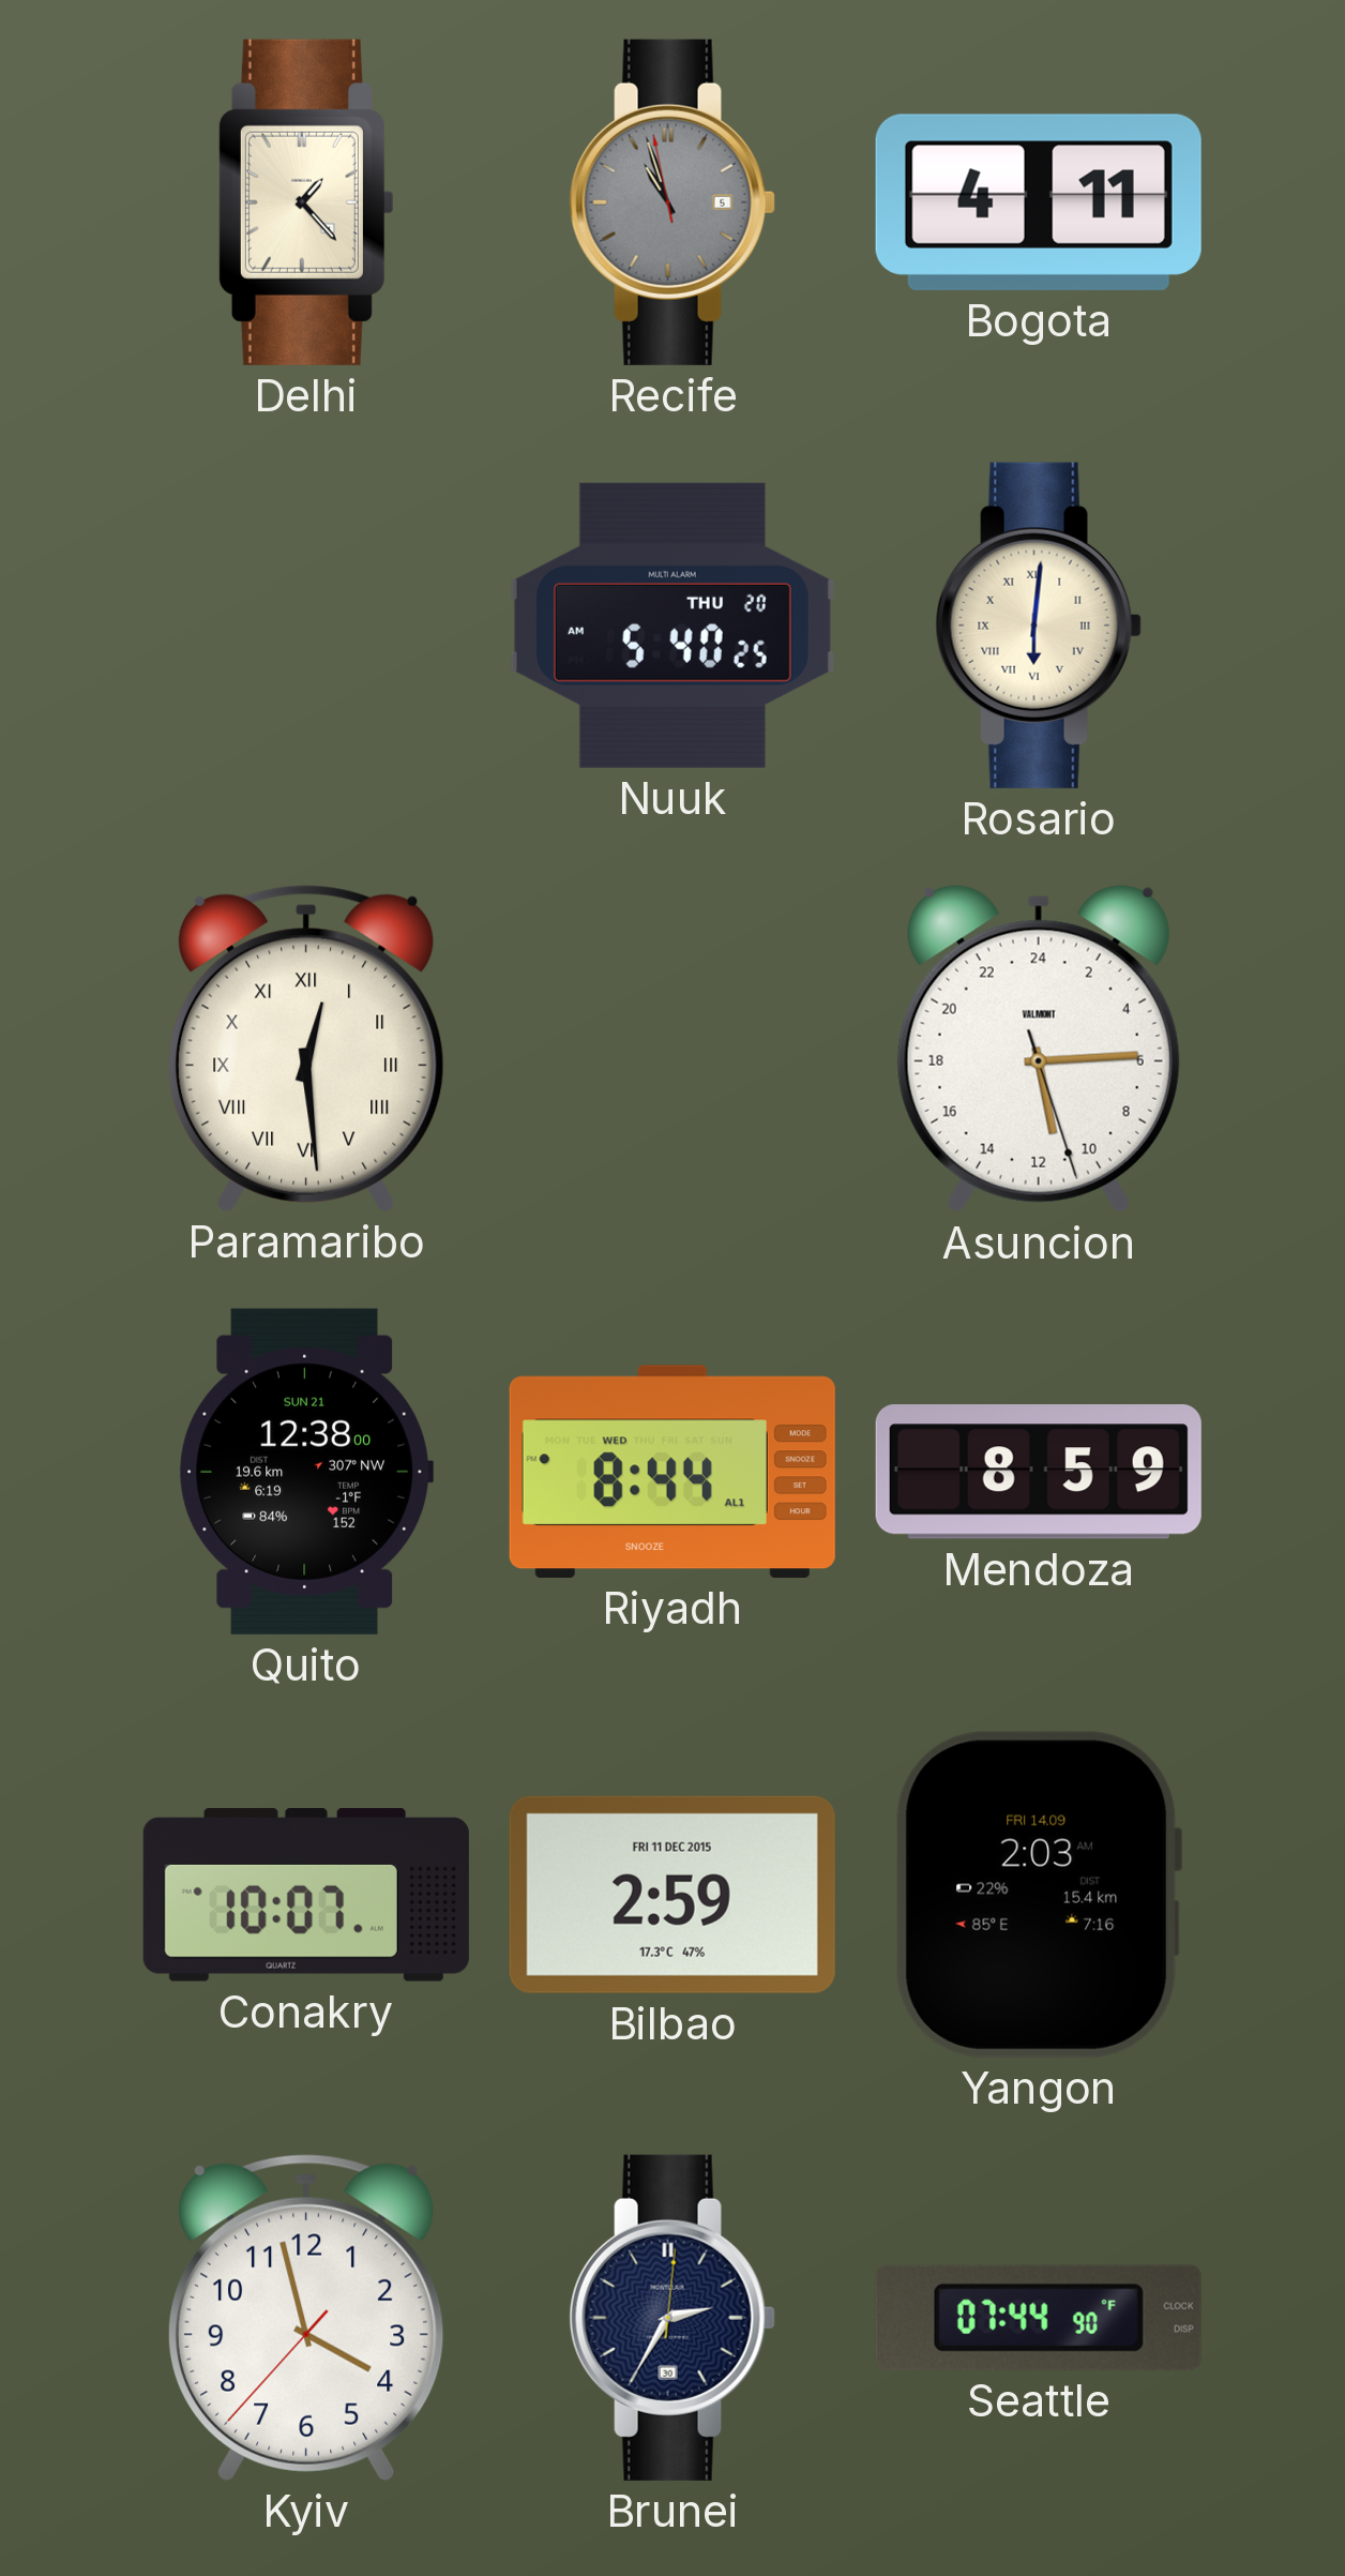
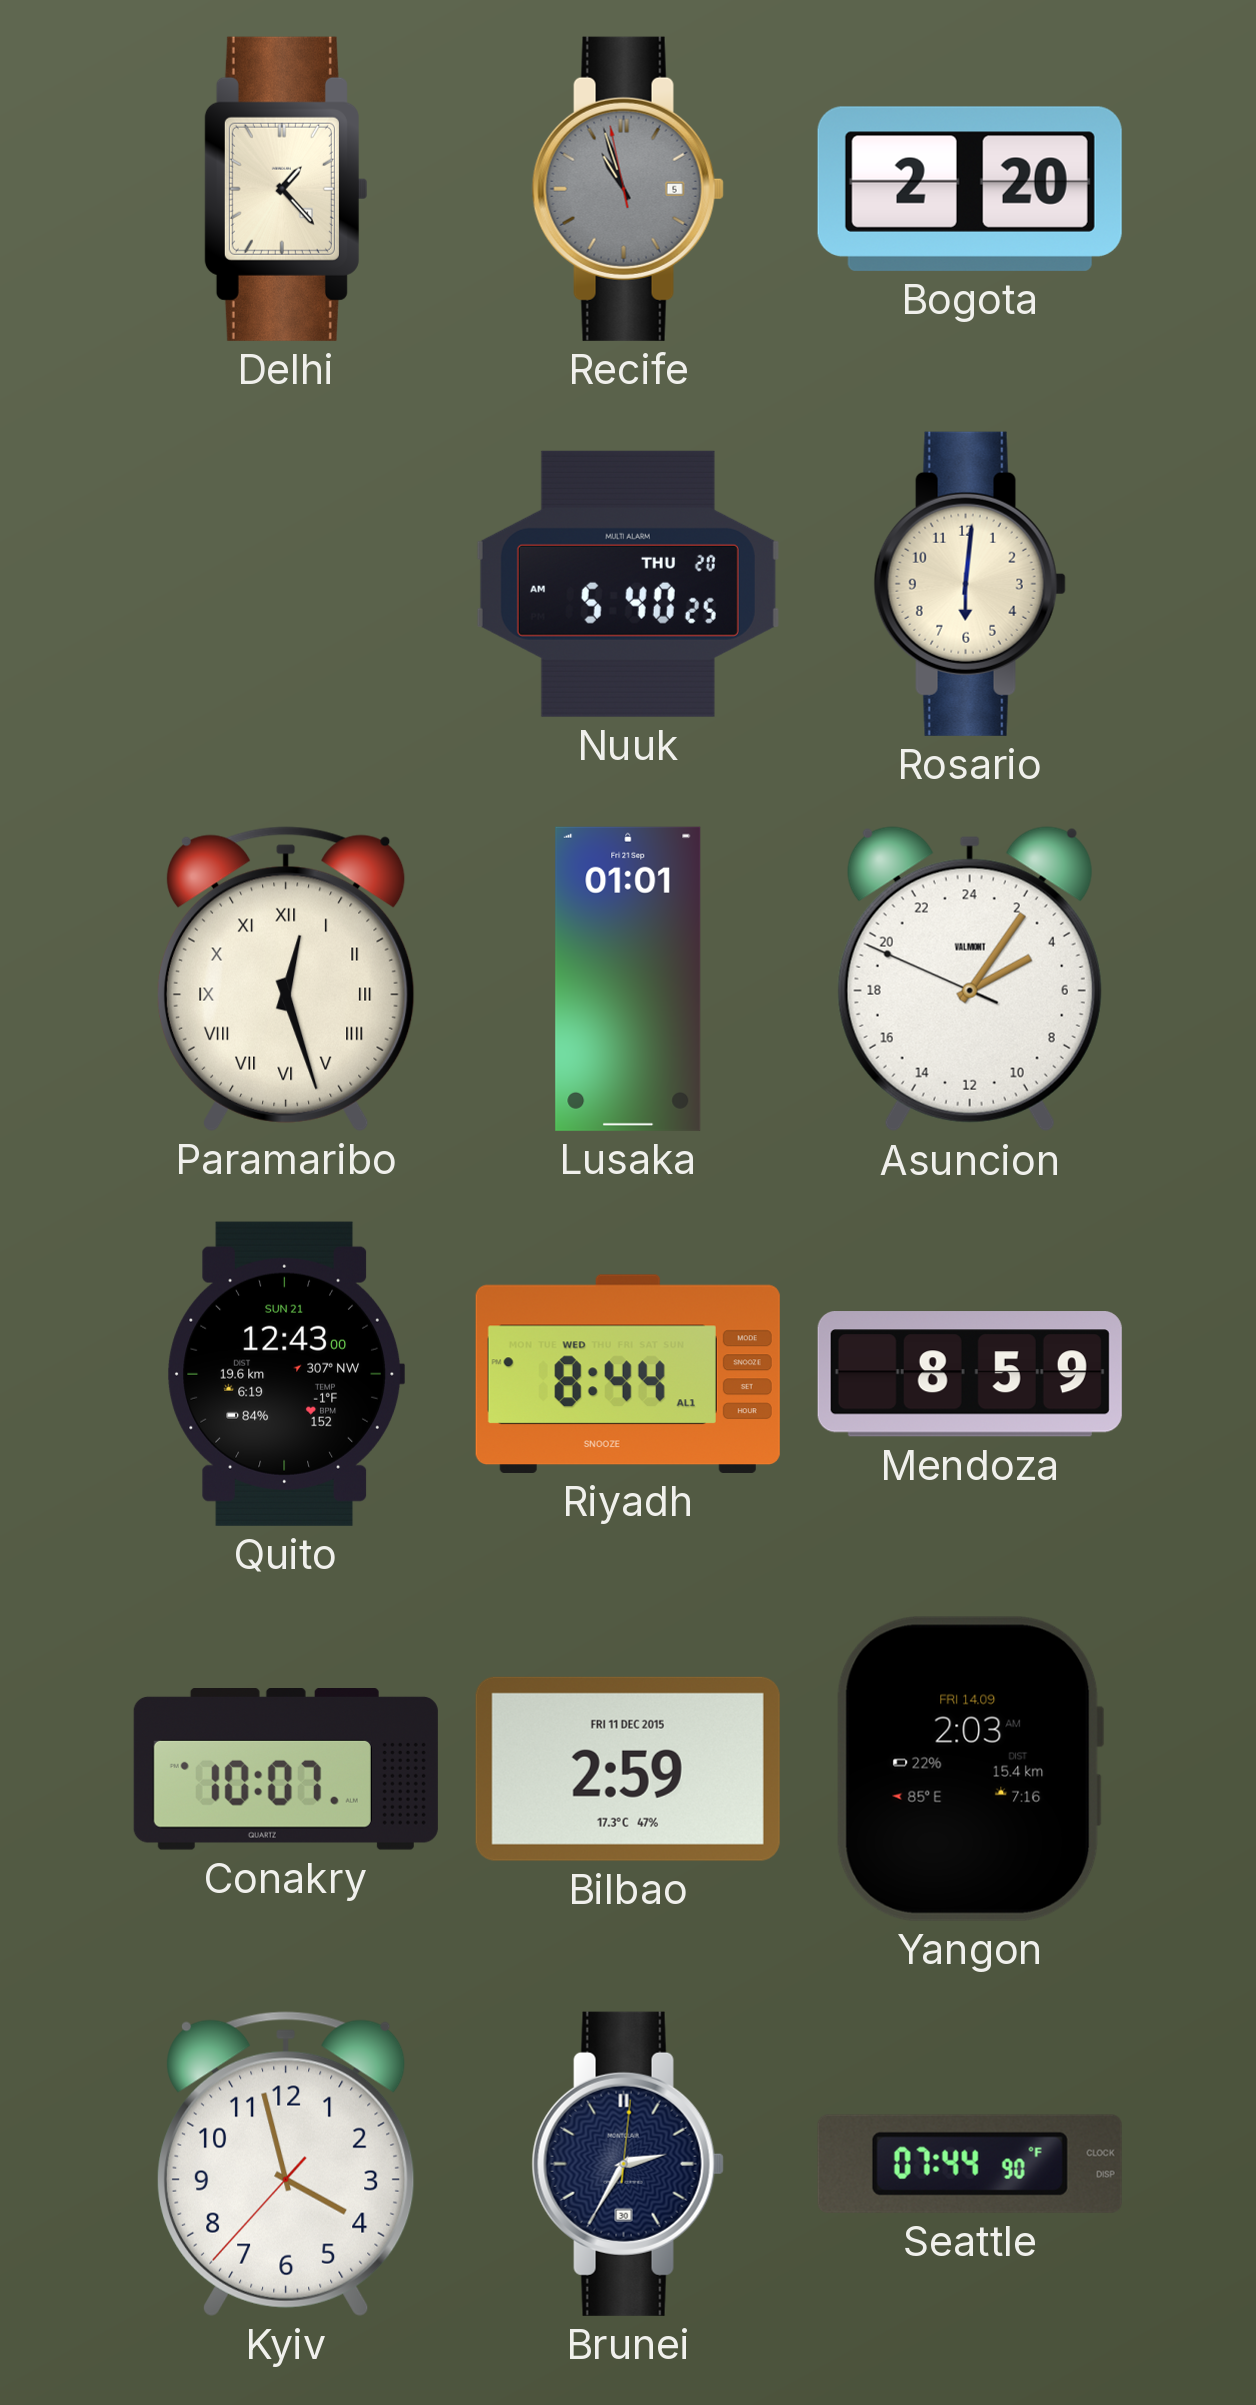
Bogota: 4:11 -> 2:20 (970, 189)
Rosario numerals: Roman -> Arabic (970, 584)
Paramaribo: 12:29 -> 12:27 (287, 979)
Lusaka: none -> 01:01 (628, 979)
Asuncion: 11:14 -> 4:05 (970, 979)
Quito: 12:38 -> 12:43 (285, 1374)
